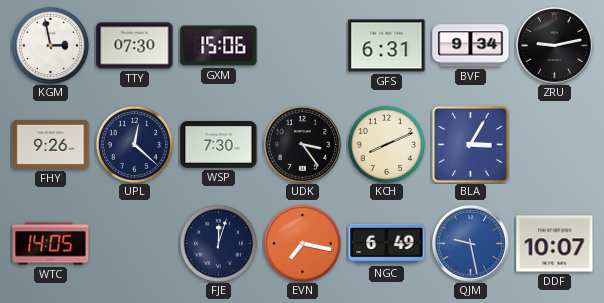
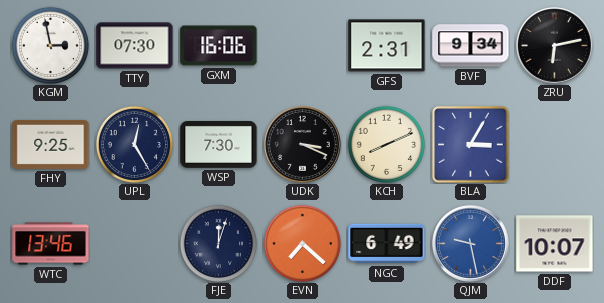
GXM: 15:06 -> 16:06 (219, 46)
GFS: 6:31 -> 2:31 (387, 46)
ZRU: 9:13 -> 6:13 (555, 46)
FHY: 9:26 -> 9:25 (51, 144)
UPL: 12:22 -> 12:25 (134, 144)
UDK: 3:24 -> 3:19 (303, 145)
WTC: 14:05 -> 13:46 (51, 244)
EVN: 7:17 -> 7:22 (302, 243)
